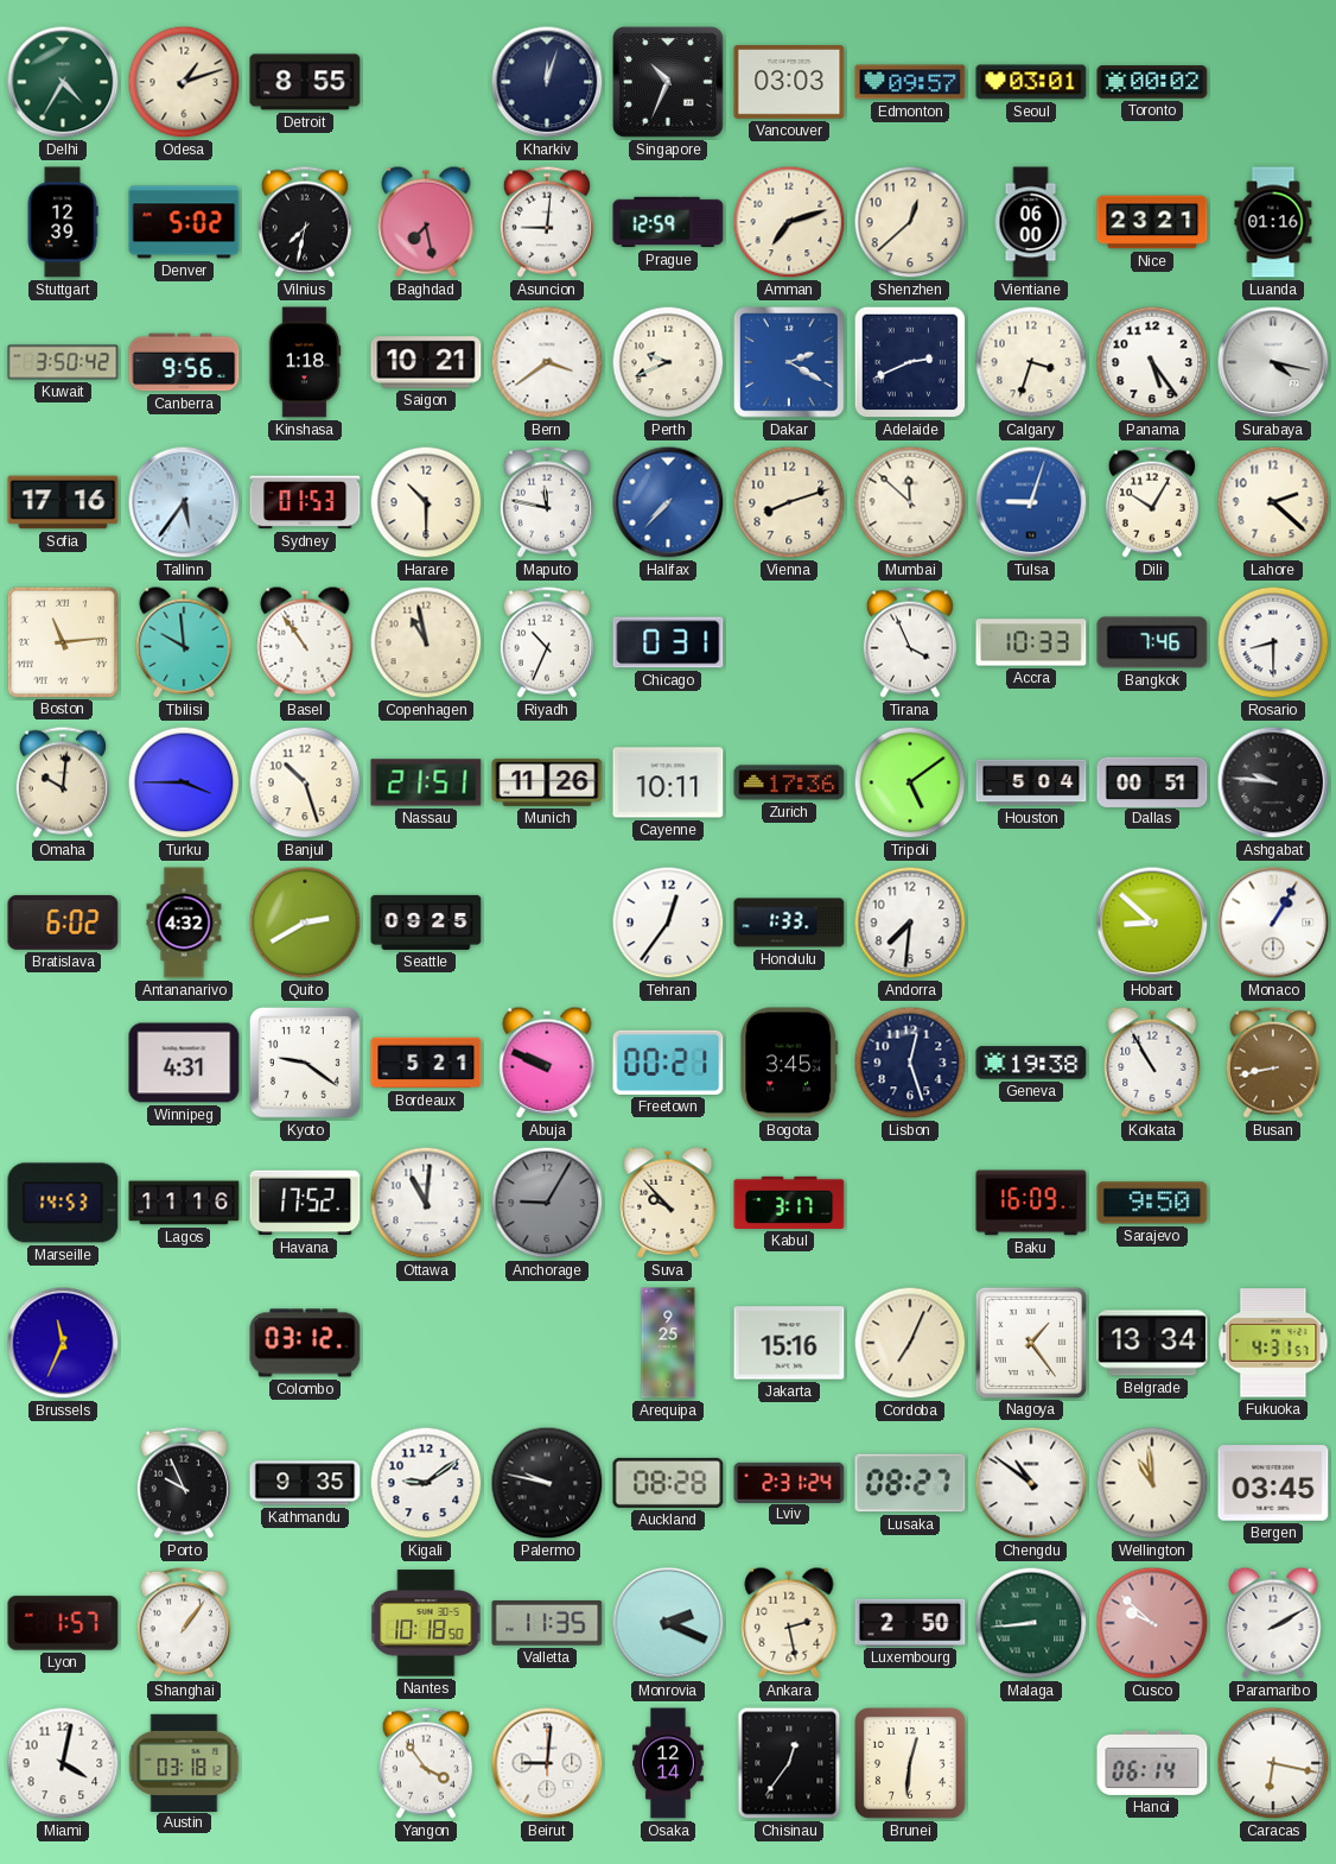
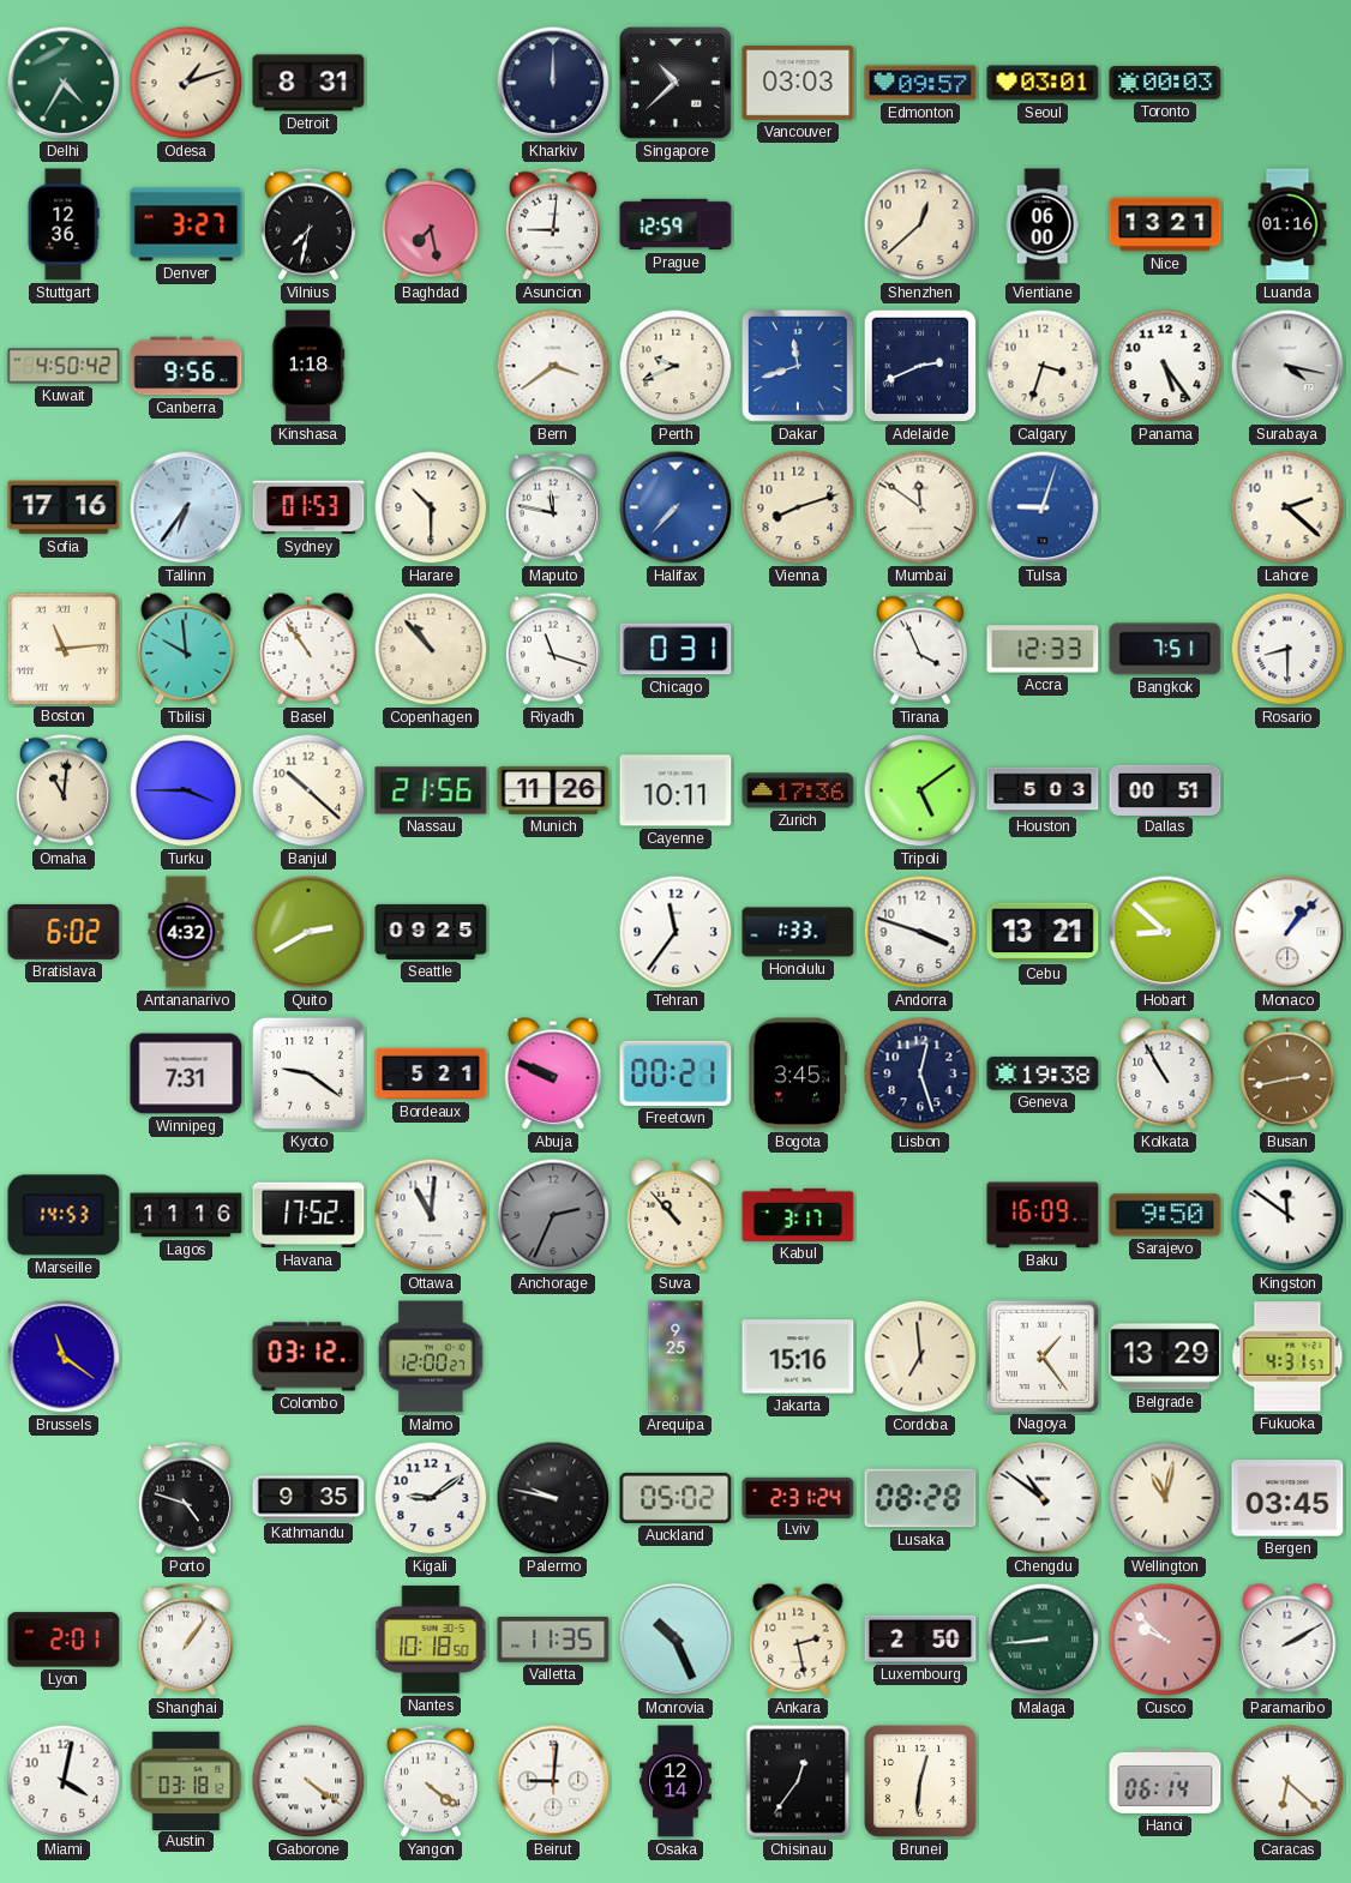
Detroit: 8:55 -> 8:31 (308, 83)
Kharkiv: 12:03 -> 12:00 (553, 83)
Singapore: 10:34 -> 10:38 (677, 84)
Toronto: 00:02 -> 00:03 (1165, 83)
Stuttgart: 12:39 -> 12:36 (64, 224)
Denver: 5:02 -> 3:27 (186, 224)
Amman: 7:12 -> none (789, 222)
Nice: 23:21 -> 13:21 (1165, 224)
Kuwait: 3:50 -> 4:50 (64, 366)
Saigon: 10:21 -> none (426, 362)
Dakar: 2:20 -> 11:42 (799, 367)
Tallinn: 5:36 -> 6:36 (186, 507)
Mumbai: 11:52 -> 11:51 (920, 507)
Dili: 10:05 -> none (1152, 502)
Copenhagen: 10:58 -> 10:53 (431, 649)
Riyadh: 10:34 -> 11:18 (553, 649)
Accra: 10:33 -> 12:33 (1043, 649)
Bangkok: 7:46 -> 7:51 (1165, 649)
Omaha: 10:01 -> 11:01 (64, 790)
Banjul: 10:27 -> 10:22 (308, 790)
Nassau: 21:51 -> 21:56 (431, 790)
Houston: 5:04 -> 5:03 (1043, 790)
Ashgabat: 9:46 -> none (1273, 782)
Tehran: 12:36 -> 11:36 (675, 932)
Andorra: 7:31 -> 3:48 (920, 932)
Cebu: none -> 13:21 (1043, 932)
Monaco: 1:05 -> 1:07 (1287, 932)
Winnipeg: 4:31 -> 7:31 (186, 1073)
Busan: 8:43 -> 2:43 (1287, 1073)
Anchorage: 9:05 -> 2:34 (553, 1215)
Suva: 9:53 -> 10:53 (675, 1215)
Kingston: none -> 11:51 (1287, 1215)
Brussels: 11:34 -> 11:21 (64, 1356)
Malmo: none -> 12:00 (431, 1356)
Cordoba: 7:04 -> 6:59 (920, 1356)
Belgrade: 13:34 -> 13:29 (1165, 1356)
Porto: 9:56 -> 4:48 (186, 1498)
Auckland: 08:28 -> 05:02 (675, 1498)
Lusaka: 08:27 -> 08:28 (920, 1498)
Wellington: 10:59 -> 11:02 (1165, 1498)
Lyon: 1:57 -> 2:01 (64, 1640)
Monrovia: 2:19 -> 10:26 (675, 1640)
Gaborone: none -> 4:21 (308, 1781)
Yangon: 3:54 -> 4:21 (431, 1781)
Caracas: 6:17 -> 6:22 (1287, 1781)
